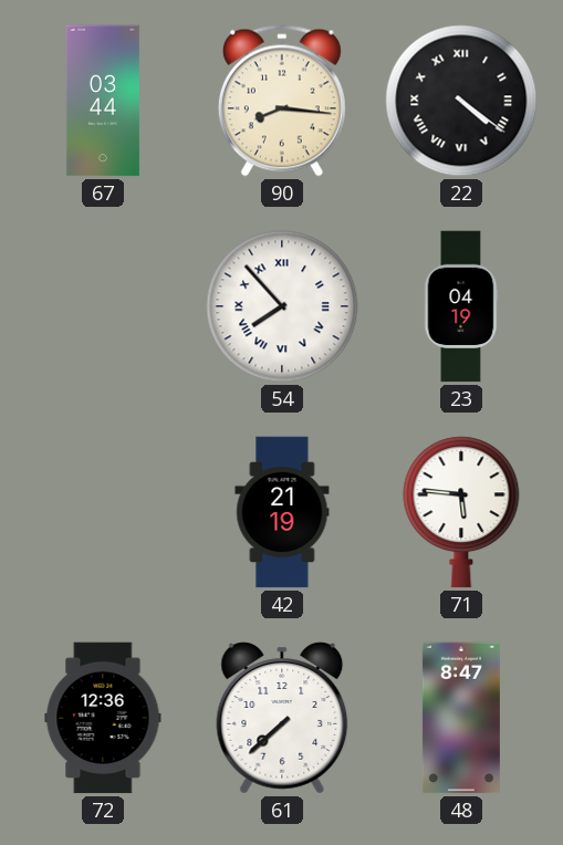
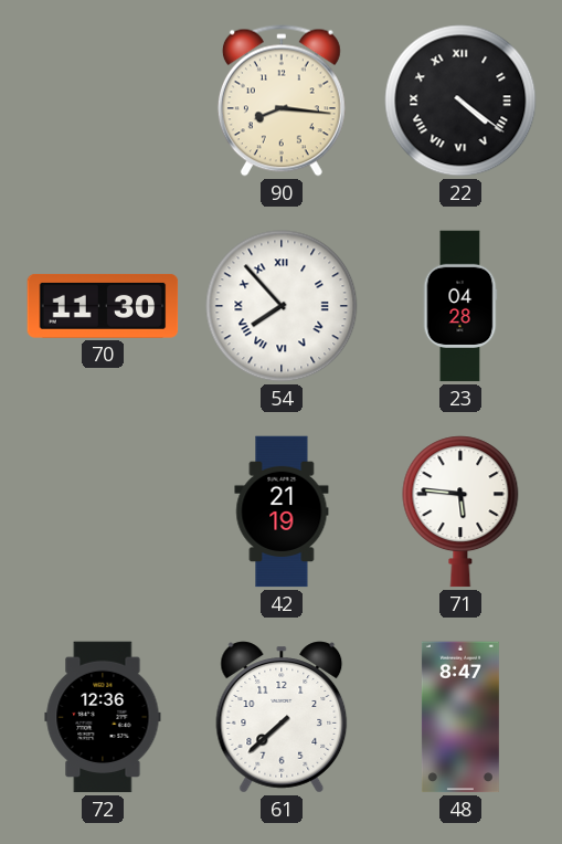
67: 03:44 -> none (103, 101)
70: none -> 11:30 (103, 306)
23: 04:19 -> 04:28 (460, 306)
